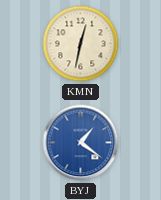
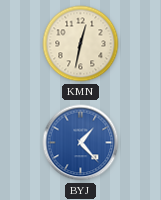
BYJ: 1:21 -> 1:23 (81, 143)
